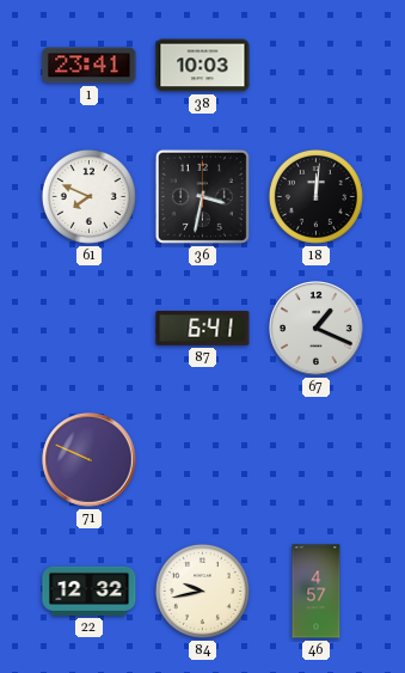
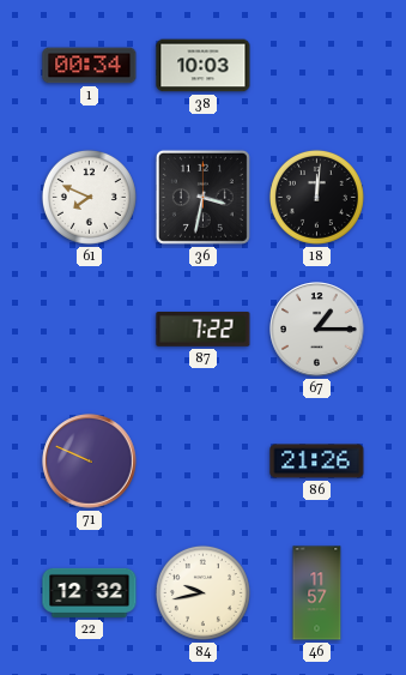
1: 23:41 -> 00:34 (90, 66)
87: 6:41 -> 7:22 (204, 330)
67: 1:19 -> 1:15 (317, 330)
86: none -> 21:26 (317, 462)
46: 4:57 -> 11:57 (317, 593)
